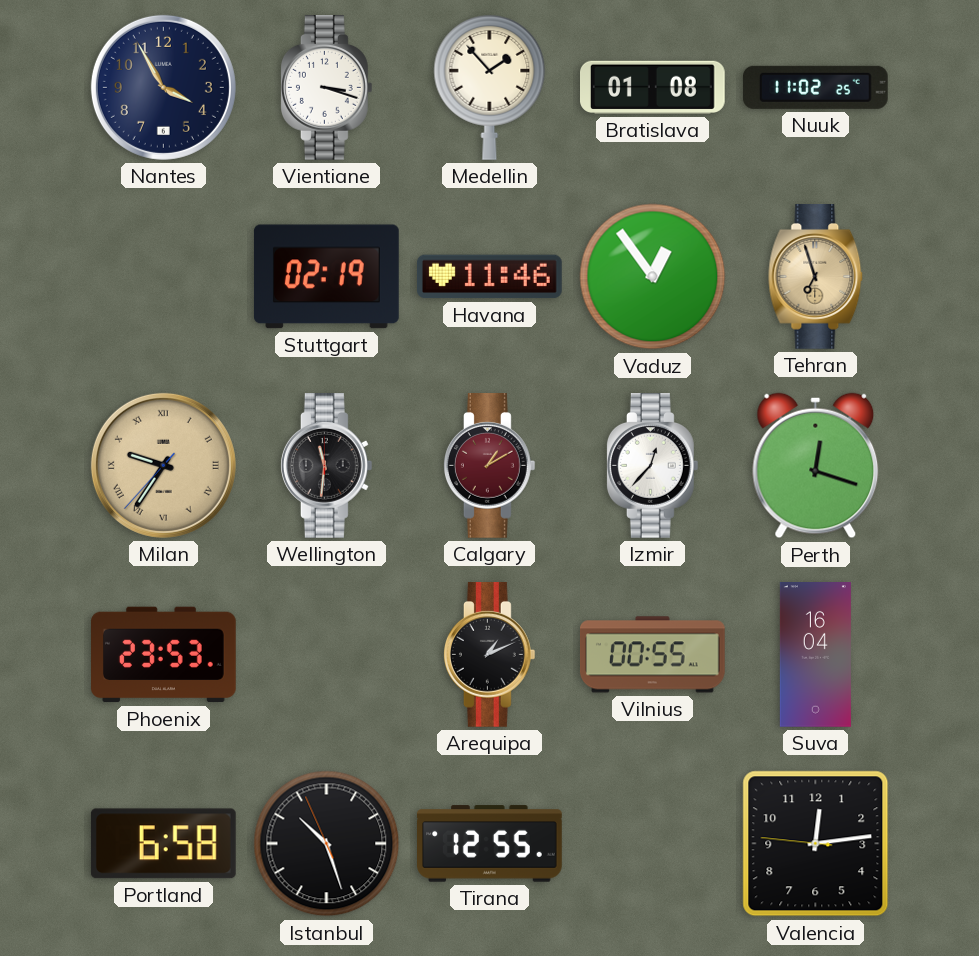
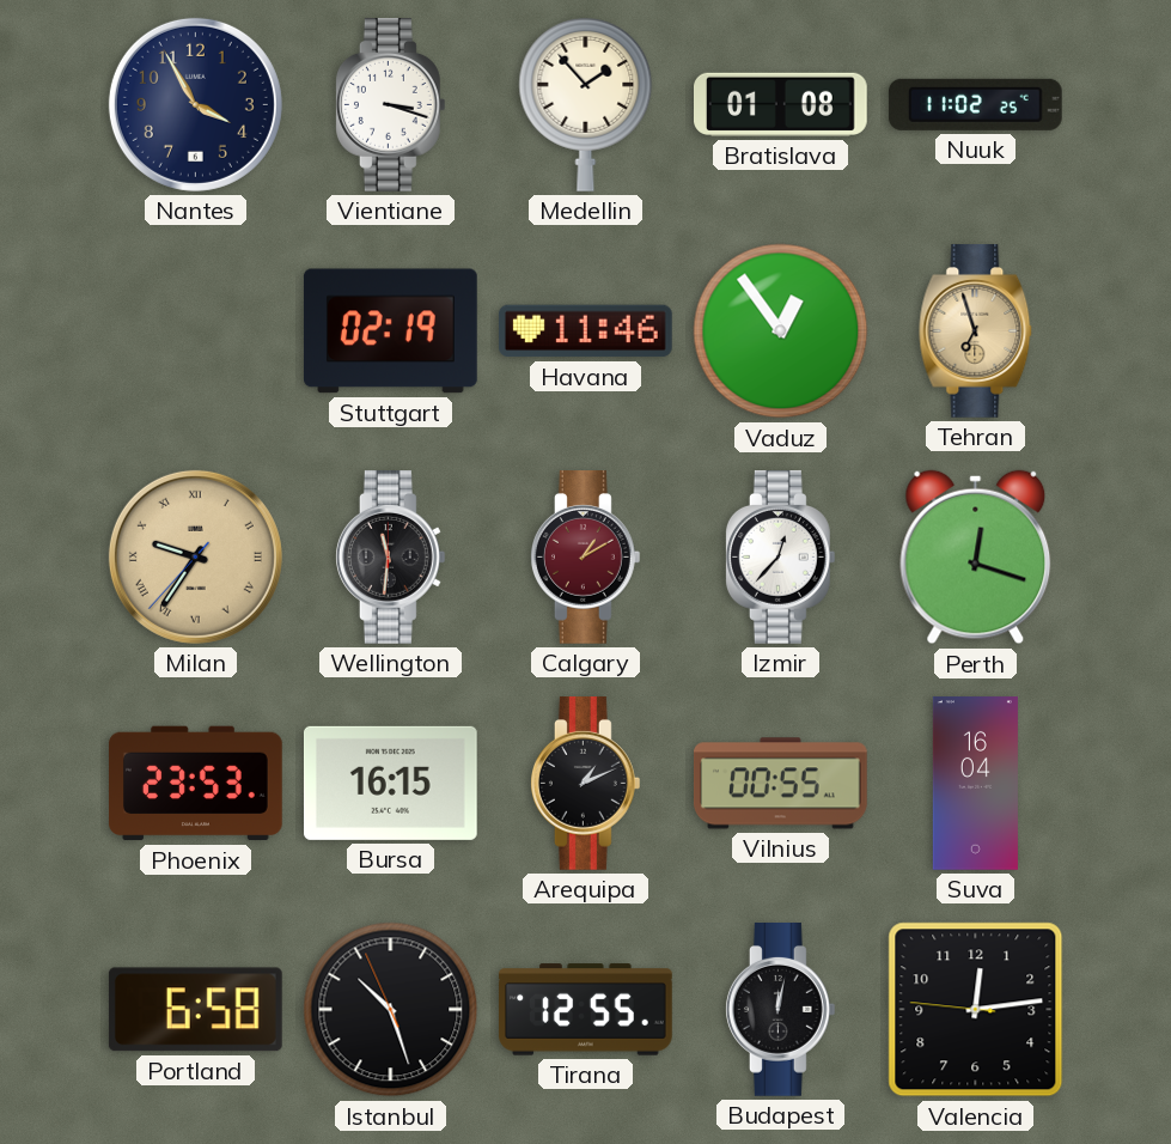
Bursa: none -> 16:15 (390, 783)
Budapest: none -> 12:02 (780, 1010)
